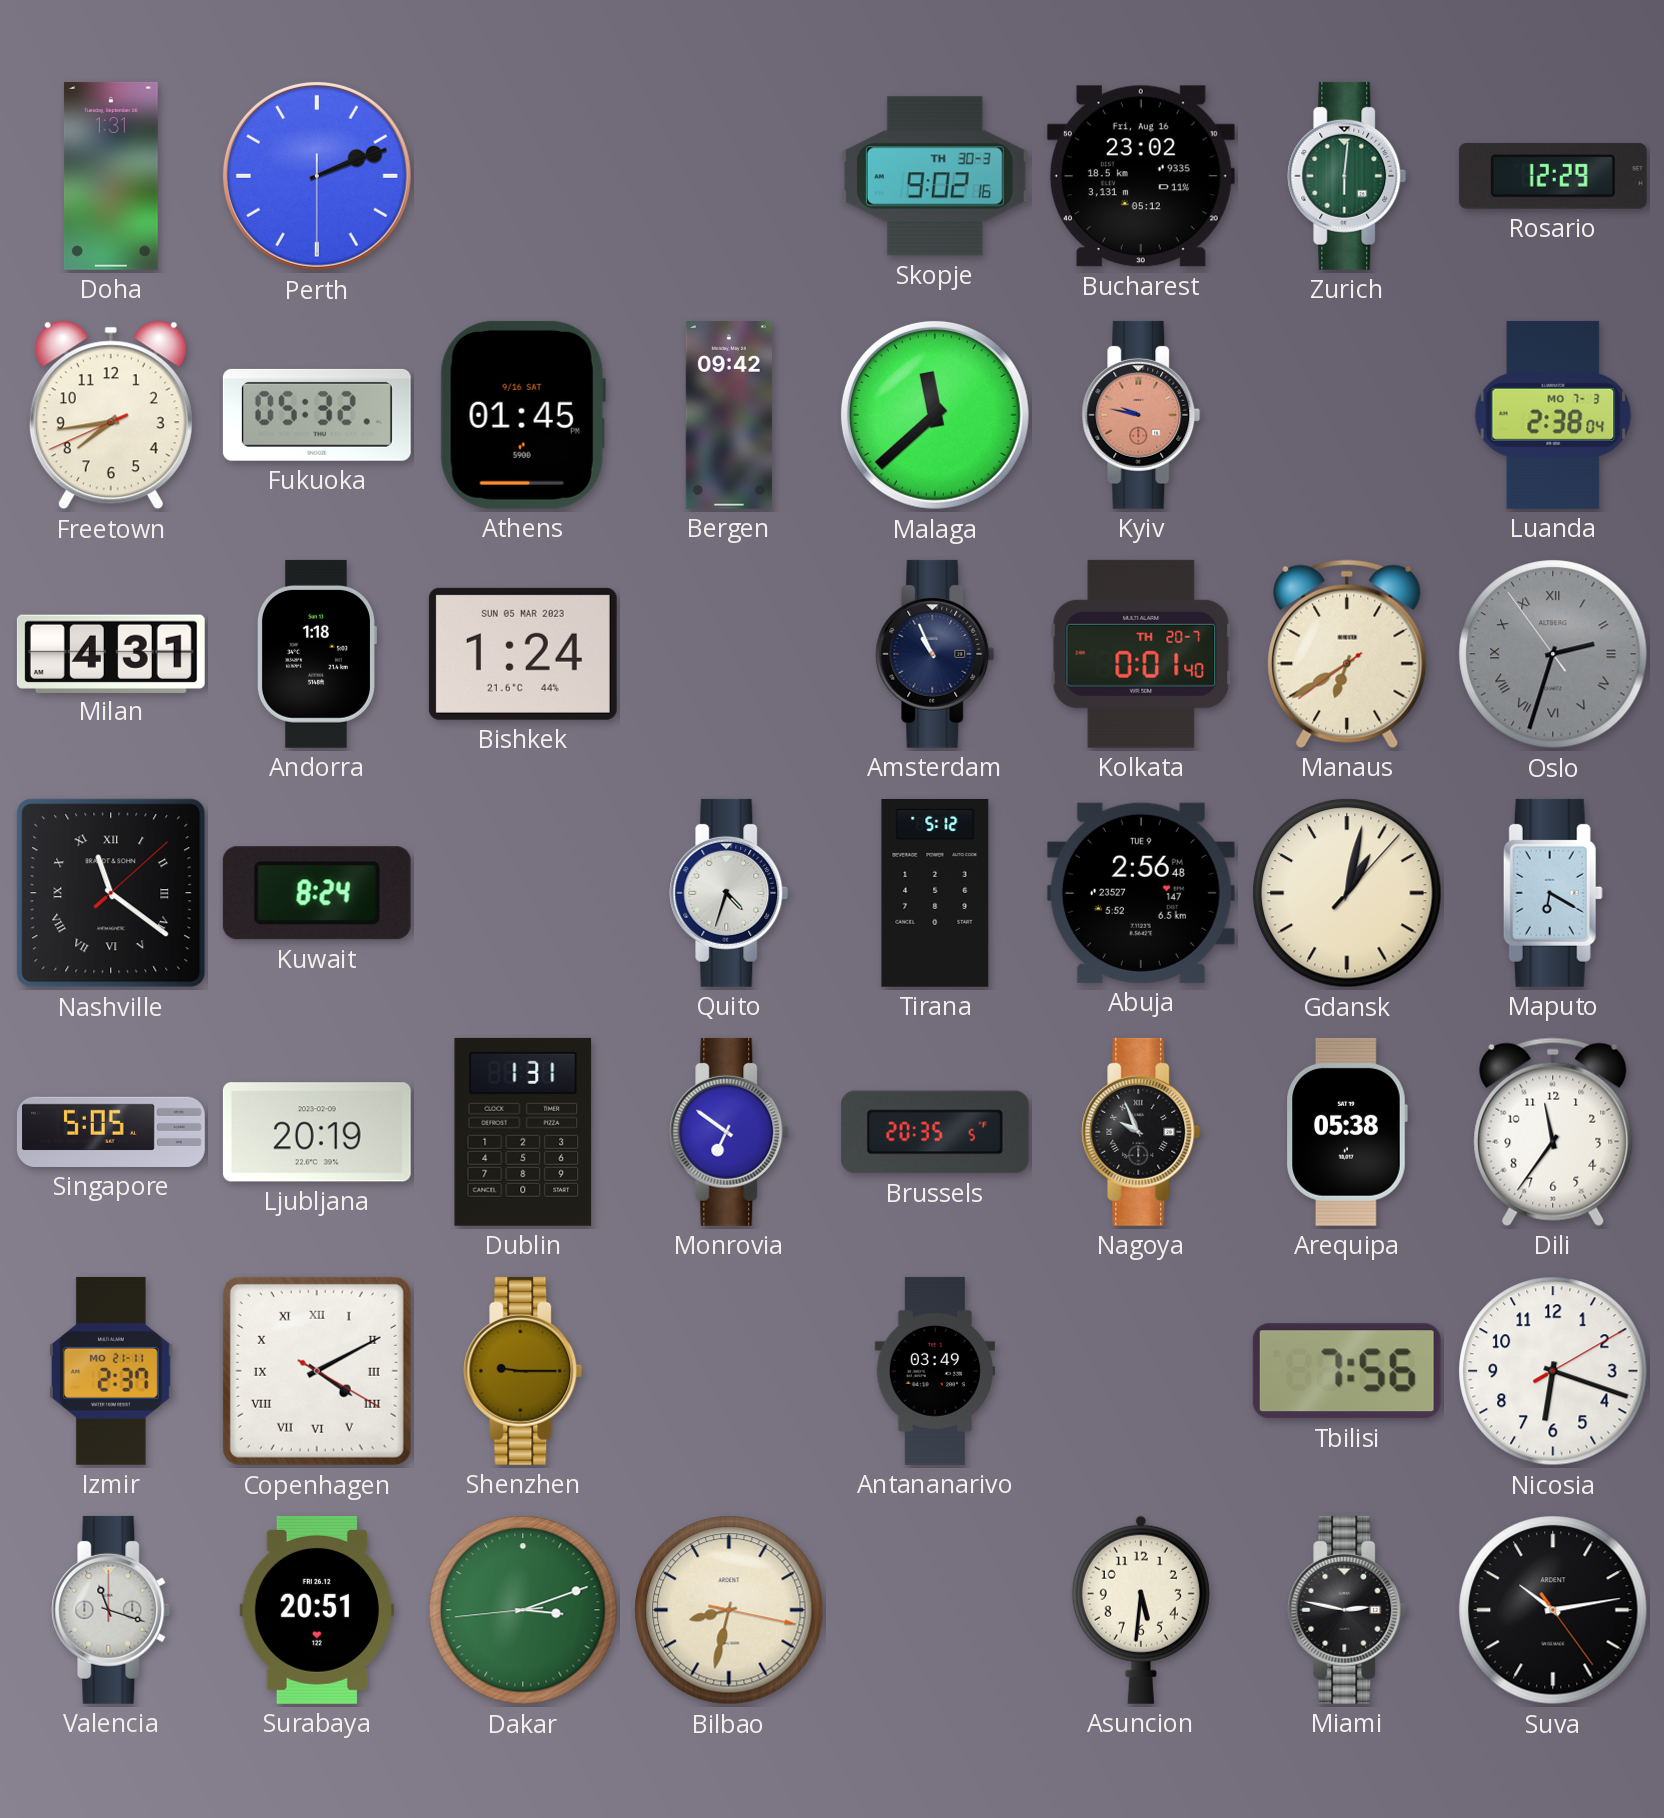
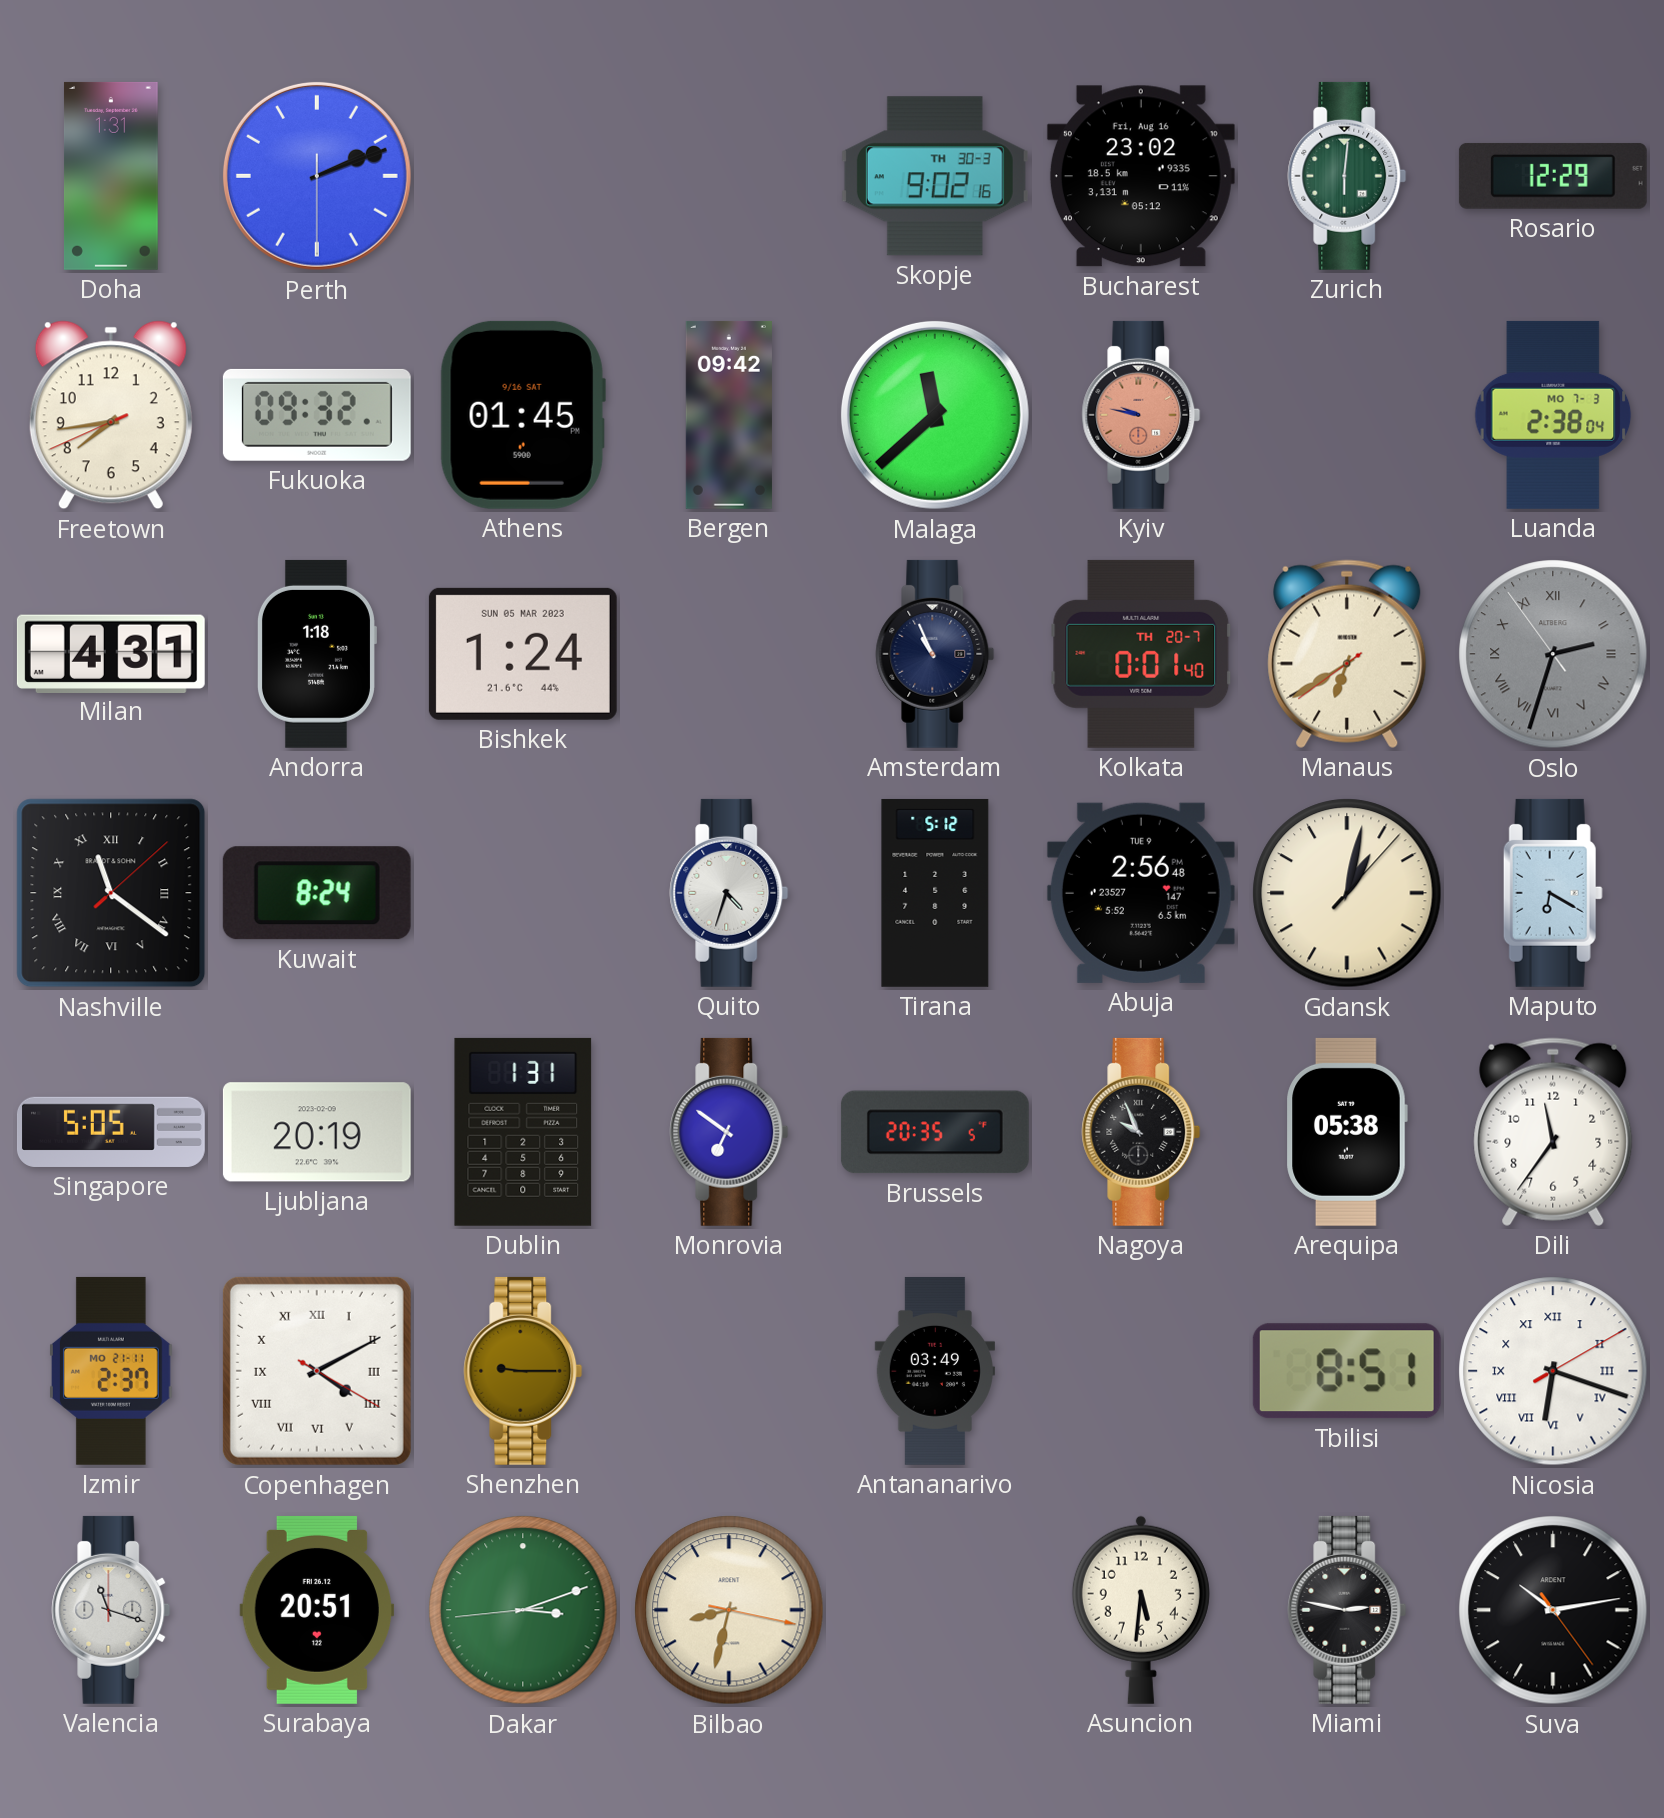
Fukuoka: 05:32 -> 09:32 (317, 415)
Tbilisi: 7:56 -> 8:51 (1347, 1371)
Nicosia numerals: Arabic -> Roman (1553, 1371)
